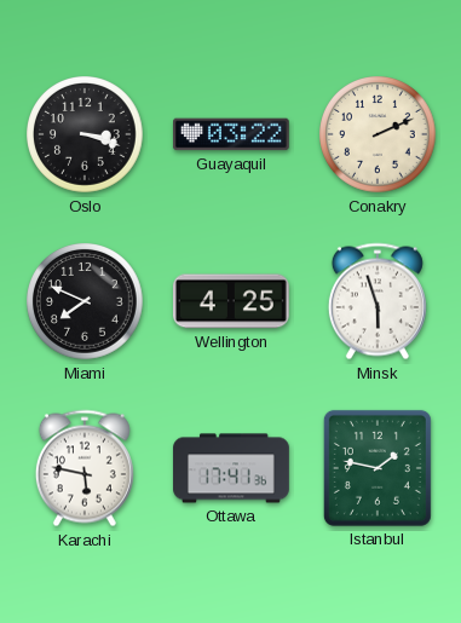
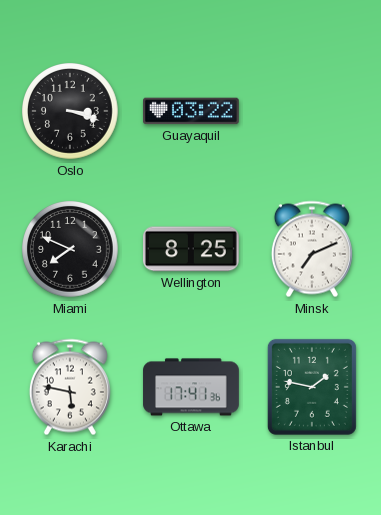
Conakry: 2:11 -> none (379, 135)
Wellington: 4:25 -> 8:25 (191, 249)
Minsk: 5:57 -> 7:11 (312, 249)
